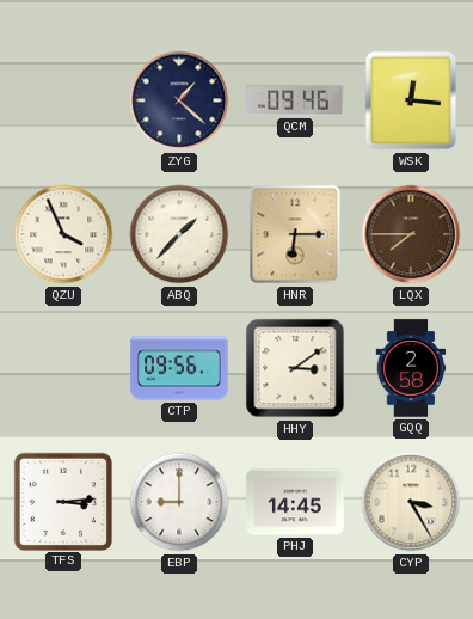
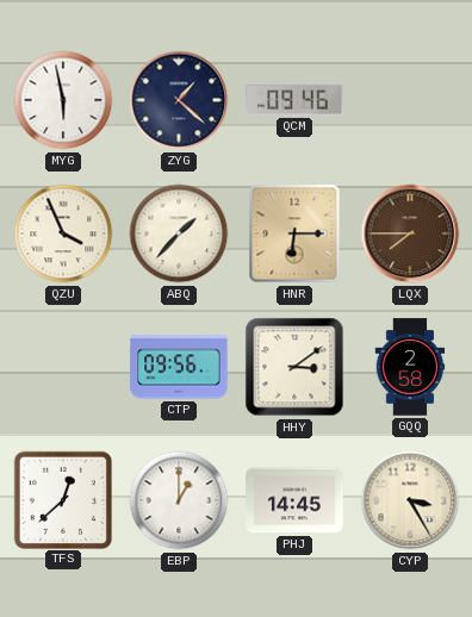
MYG: none -> 5:58 (63, 100)
WSK: 12:16 -> none (411, 100)
TFS: 3:14 -> 12:38 (62, 499)
EBP: 9:00 -> 1:00 (179, 500)
